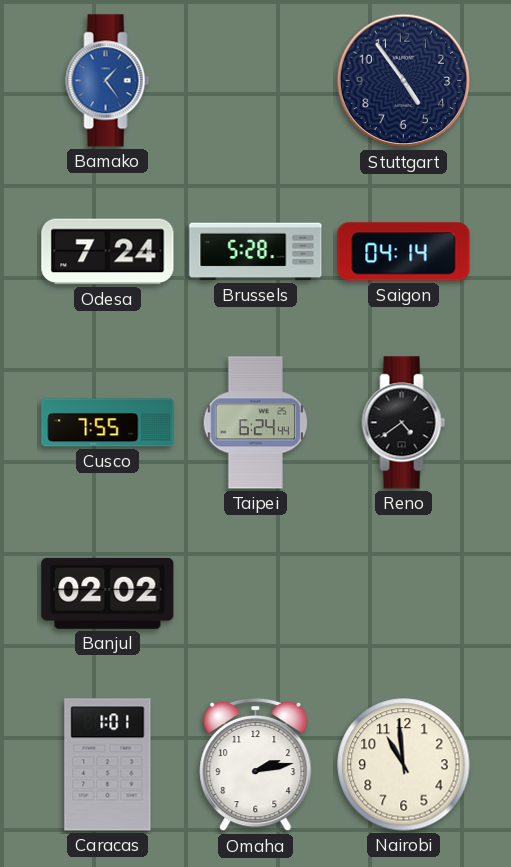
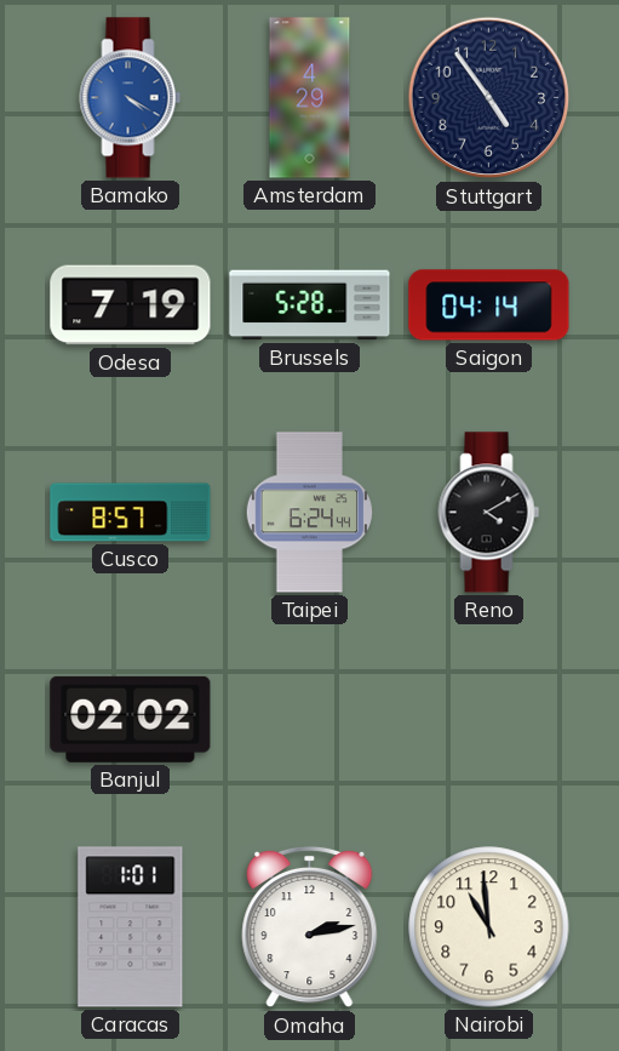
Bamako: 1:24 -> 4:20 (131, 98)
Amsterdam: none -> 4:29 (310, 98)
Odesa: 7:24 -> 7:19 (131, 305)
Cusco: 7:55 -> 8:57 (131, 513)
Reno: 4:39 -> 4:10 (489, 513)
